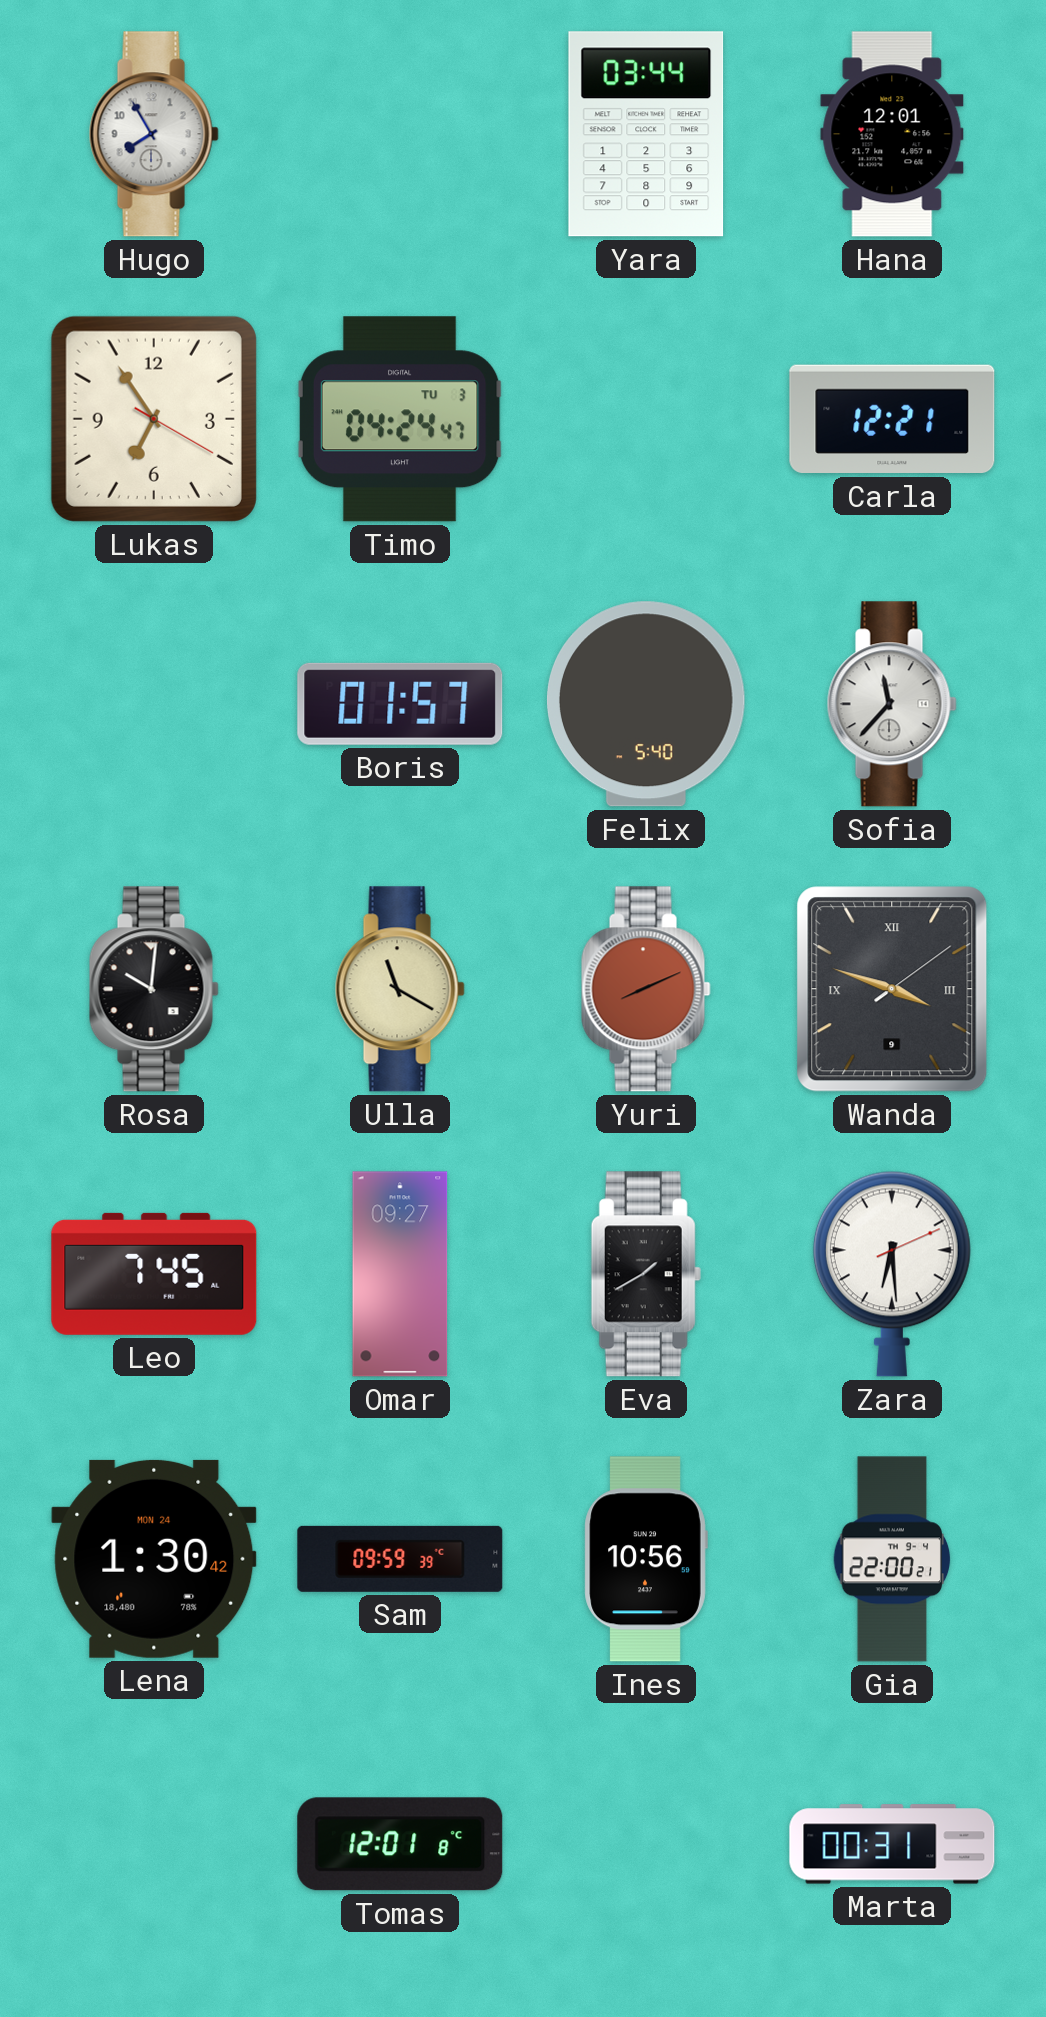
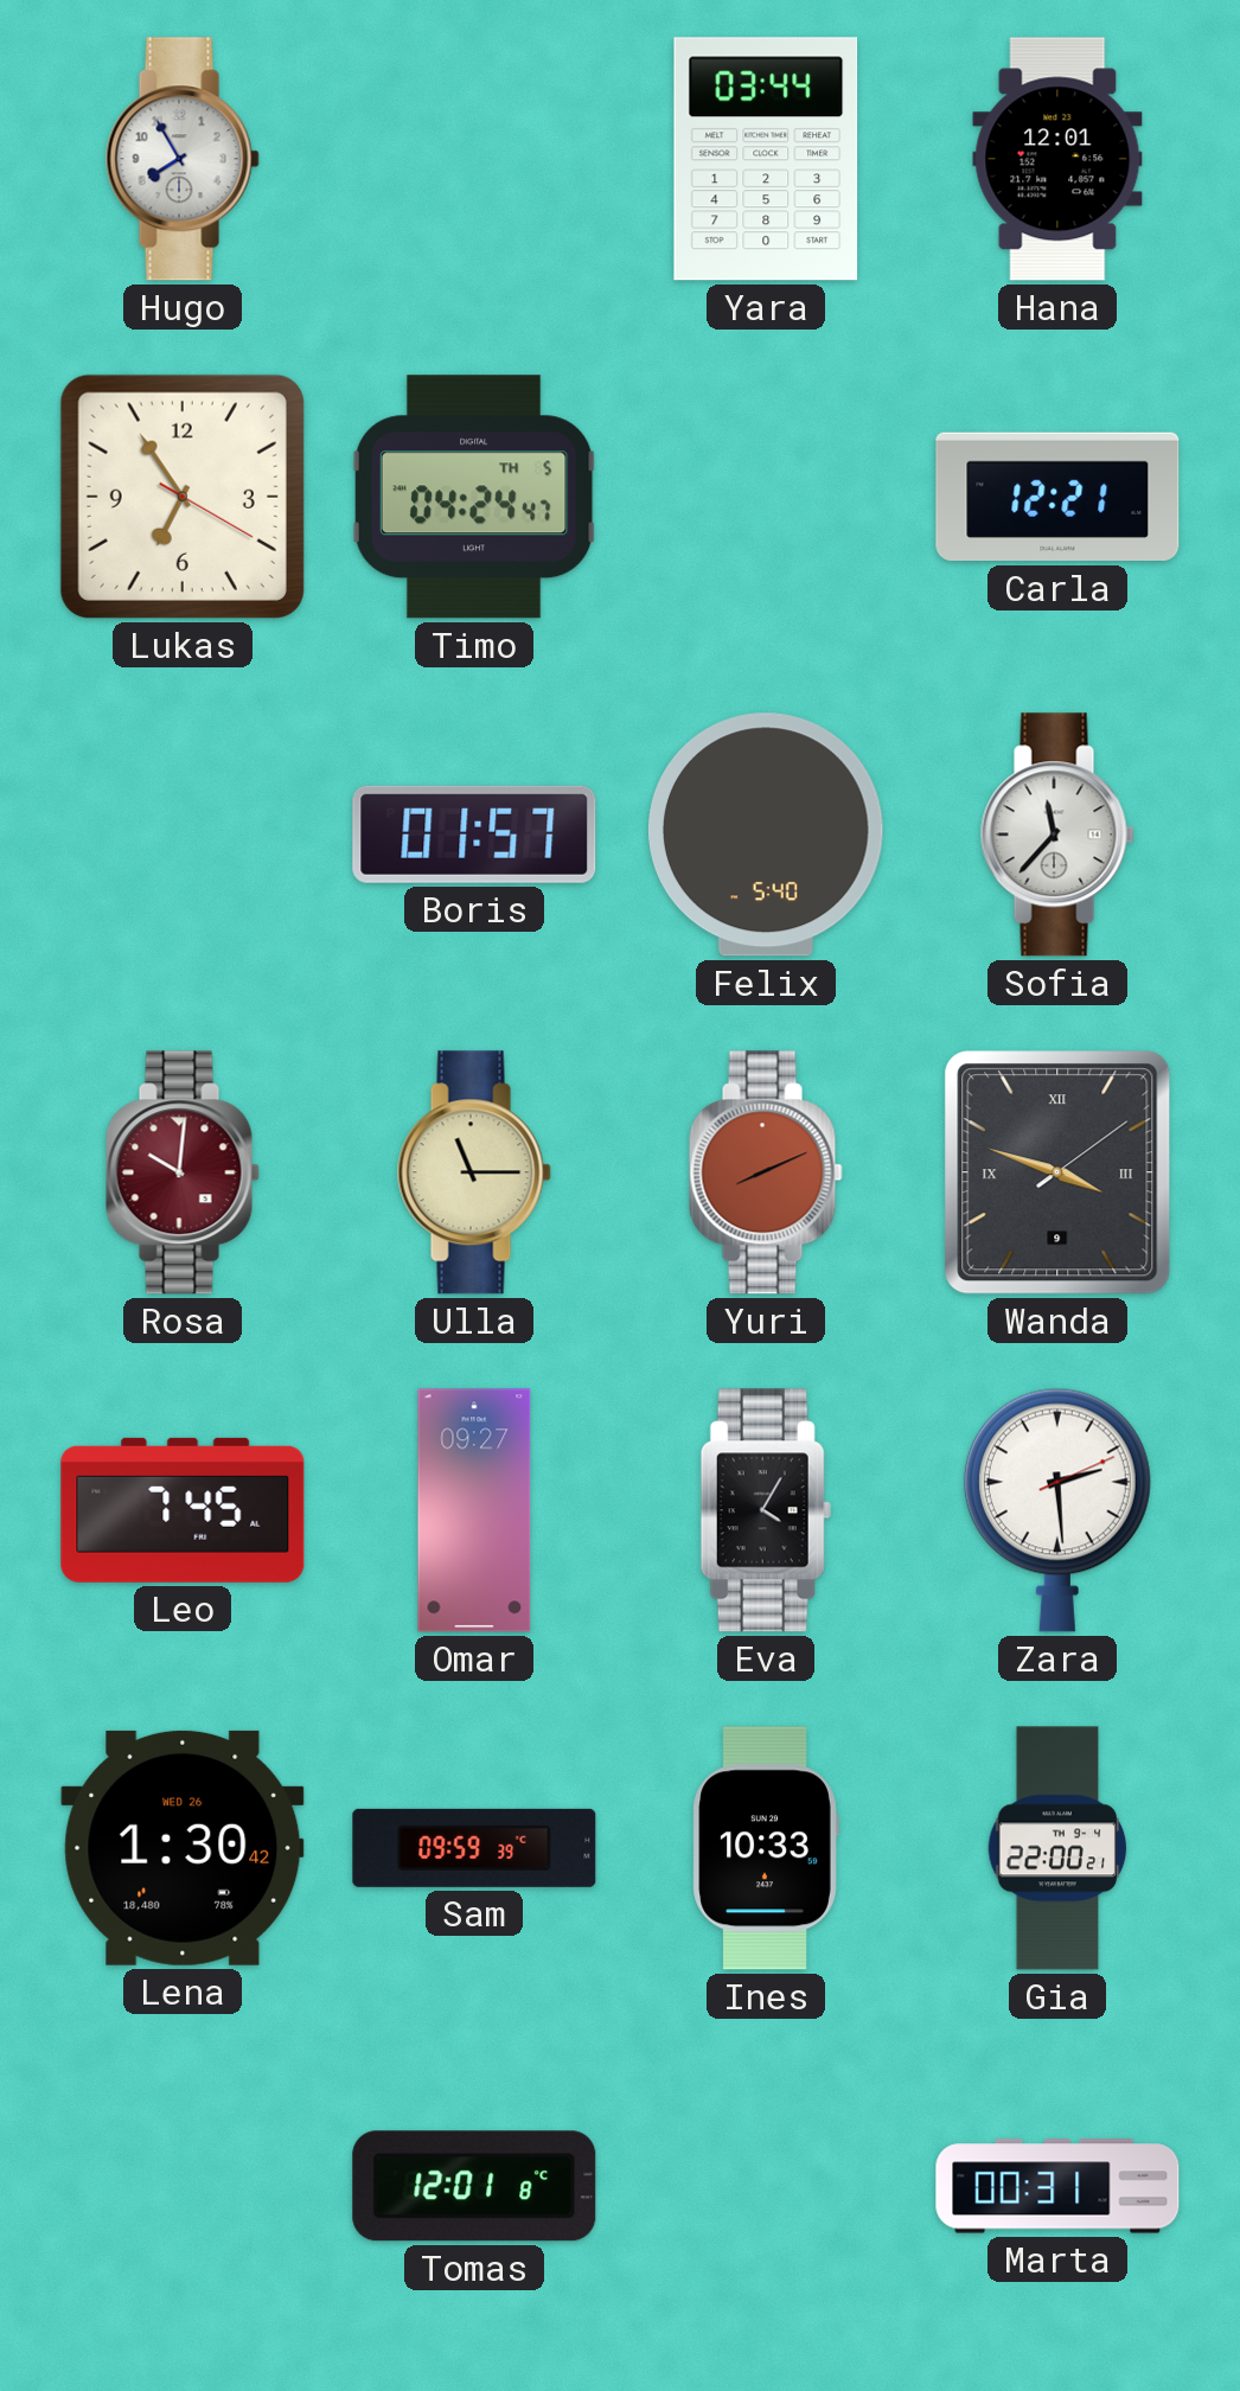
Timo date: TU 3 -> TH 5 (474, 497)
Rosa dial: black -> burgundy (183, 1172)
Ulla: 11:20 -> 11:15 (474, 1172)
Eva: 1:40 -> 4:05 (766, 1510)
Zara: 6:29 -> 2:29 (1057, 1510)
Lena date: MON 24 -> WED 26 (183, 1848)
Ines: 10:56 -> 10:33 (766, 1848)
